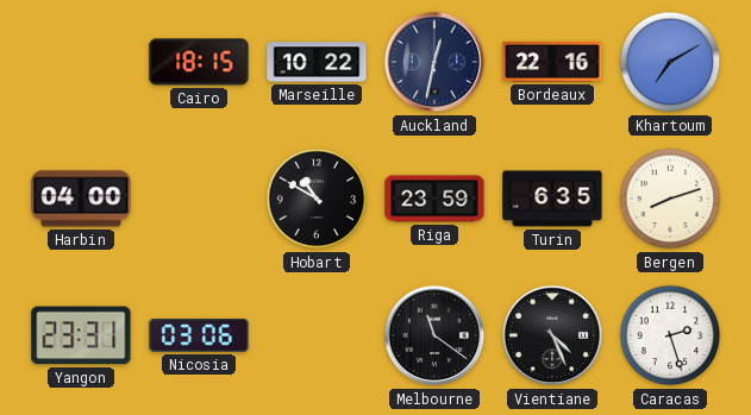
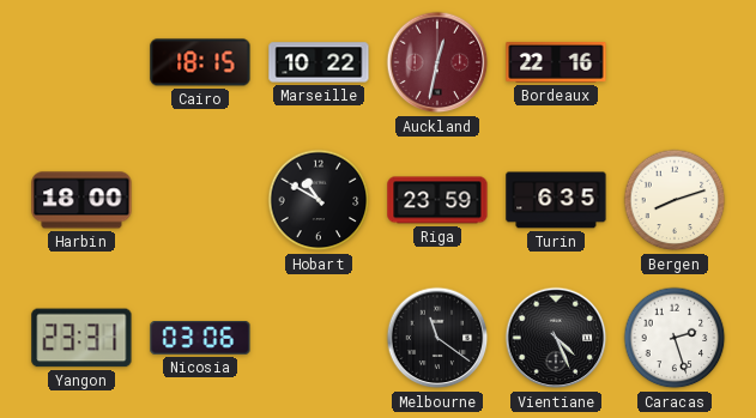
Auckland dial: navy -> burgundy (437, 62)
Khartoum: 7:10 -> none (670, 62)
Harbin: 04:00 -> 18:00 (81, 200)
